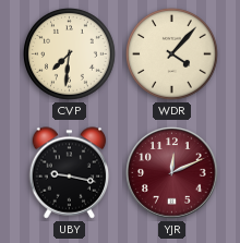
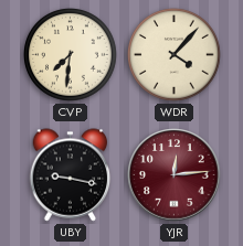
YJR: 12:11 -> 12:14 (175, 175)
